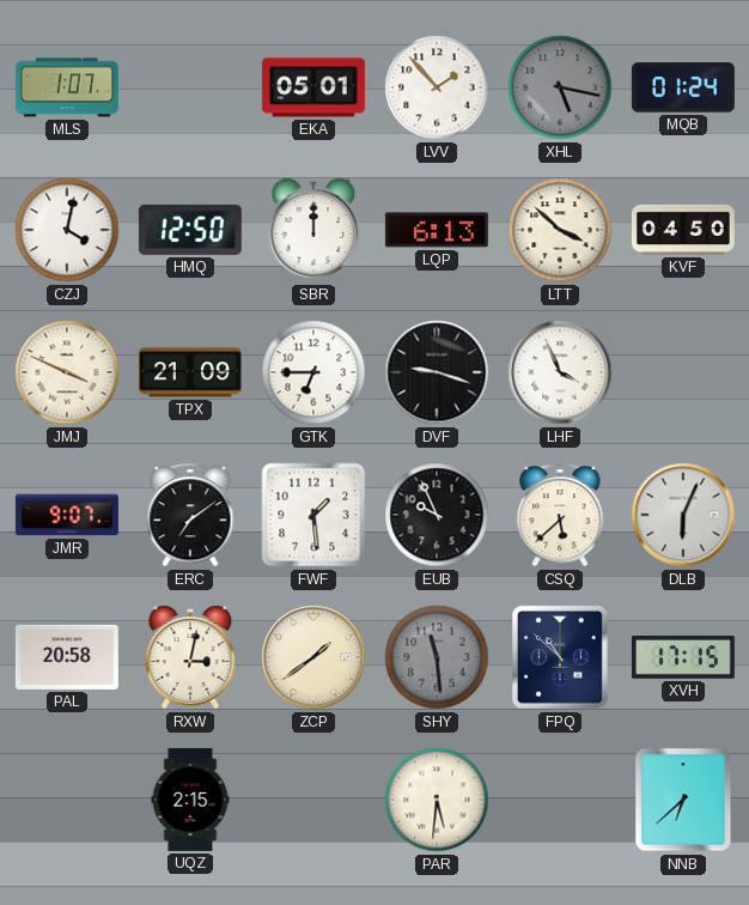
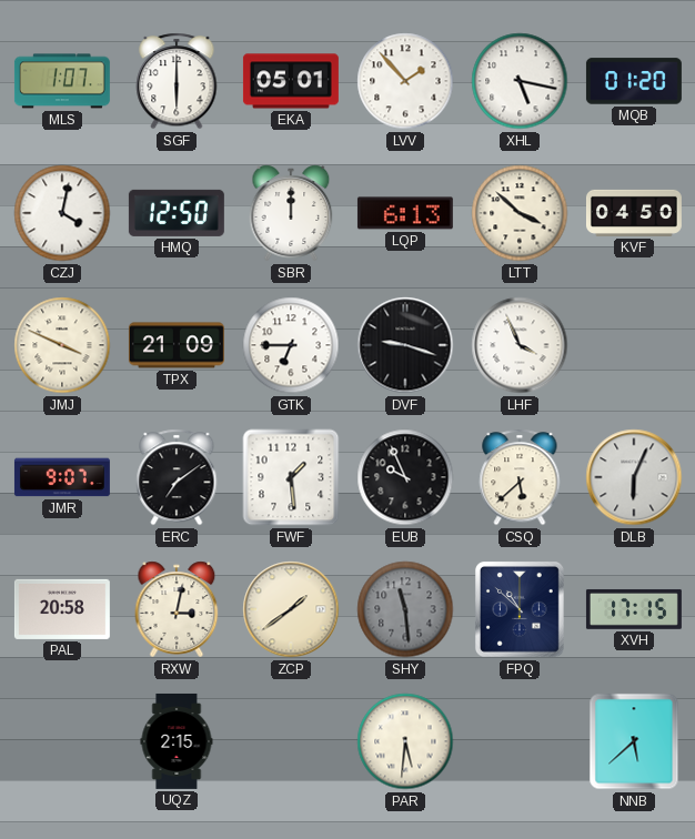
SGF: none -> 6:00 (177, 81)
XHL dial: grey -> white (520, 81)
MQB: 01:24 -> 01:20 (634, 81)
NNB: 6:38 -> 5:38 (634, 741)
